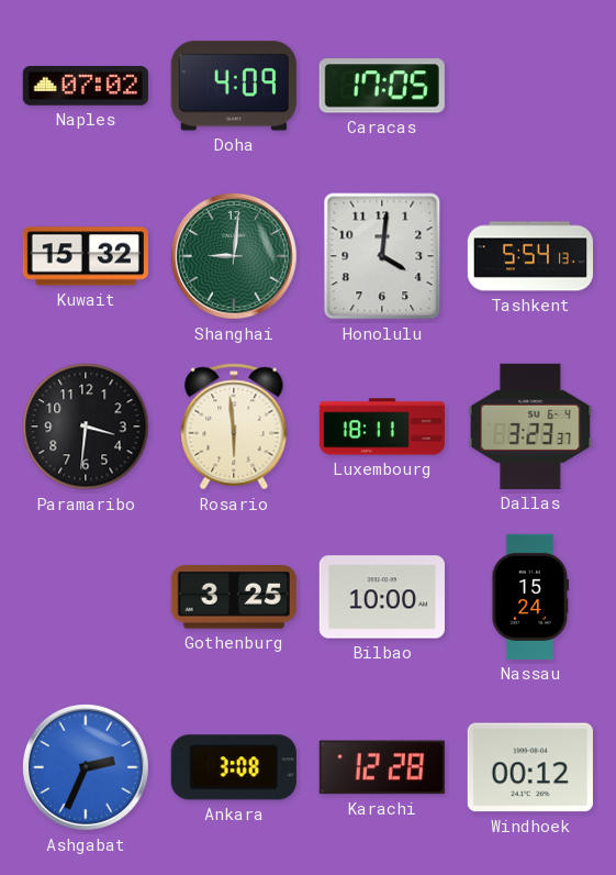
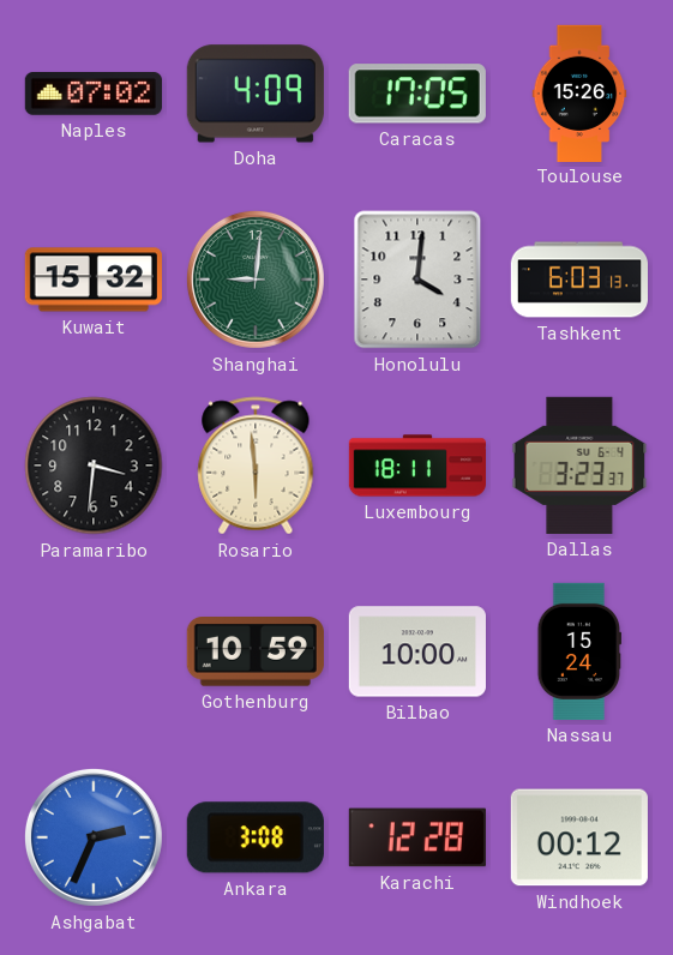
Toulouse: none -> 15:26 (579, 92)
Tashkent: 5:54 -> 6:03 (578, 280)
Gothenburg: 3:25 -> 10:59 (256, 653)
